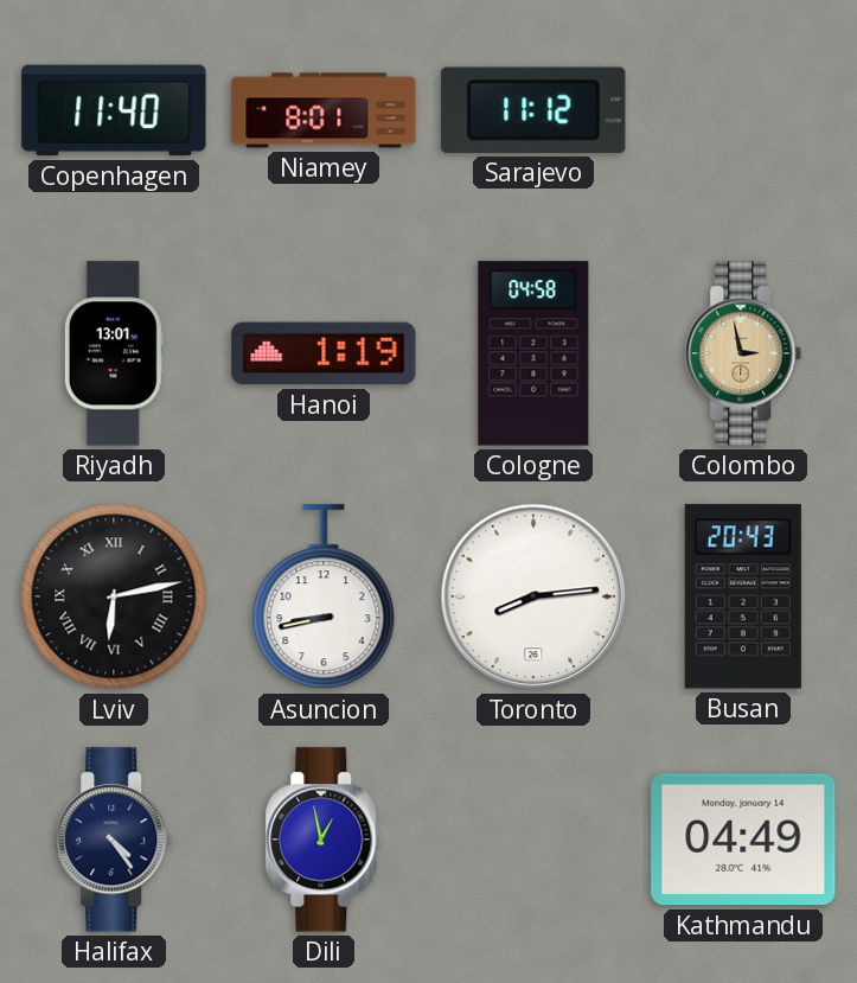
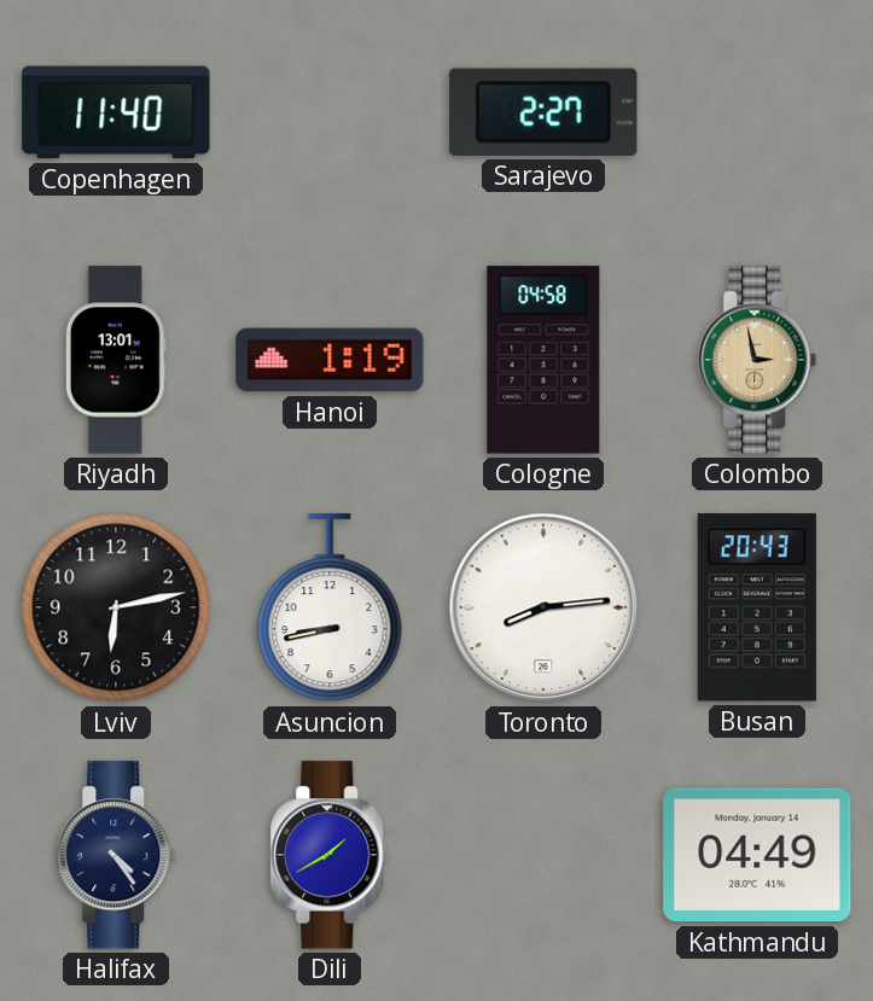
Niamey: 8:01 -> none (324, 110)
Sarajevo: 11:12 -> 2:27 (543, 112)
Lviv numerals: Roman -> Arabic (116, 607)
Dili: 12:58 -> 1:40 (330, 855)
